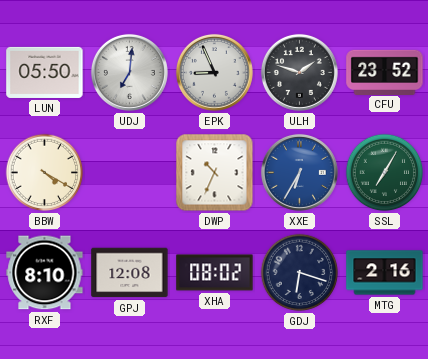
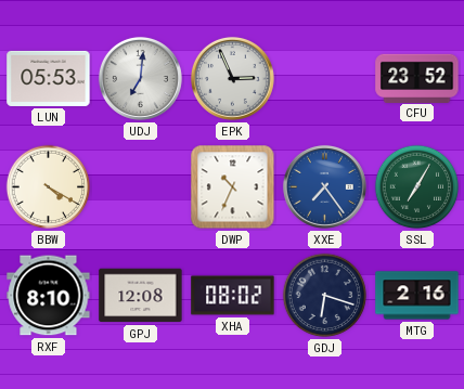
LUN: 05:50 -> 05:53 (49, 78)
EPK: 8:56 -> 2:56 (232, 78)
ULH: 1:48 -> none (299, 72)
XXE: 6:35 -> 7:24 (324, 186)
